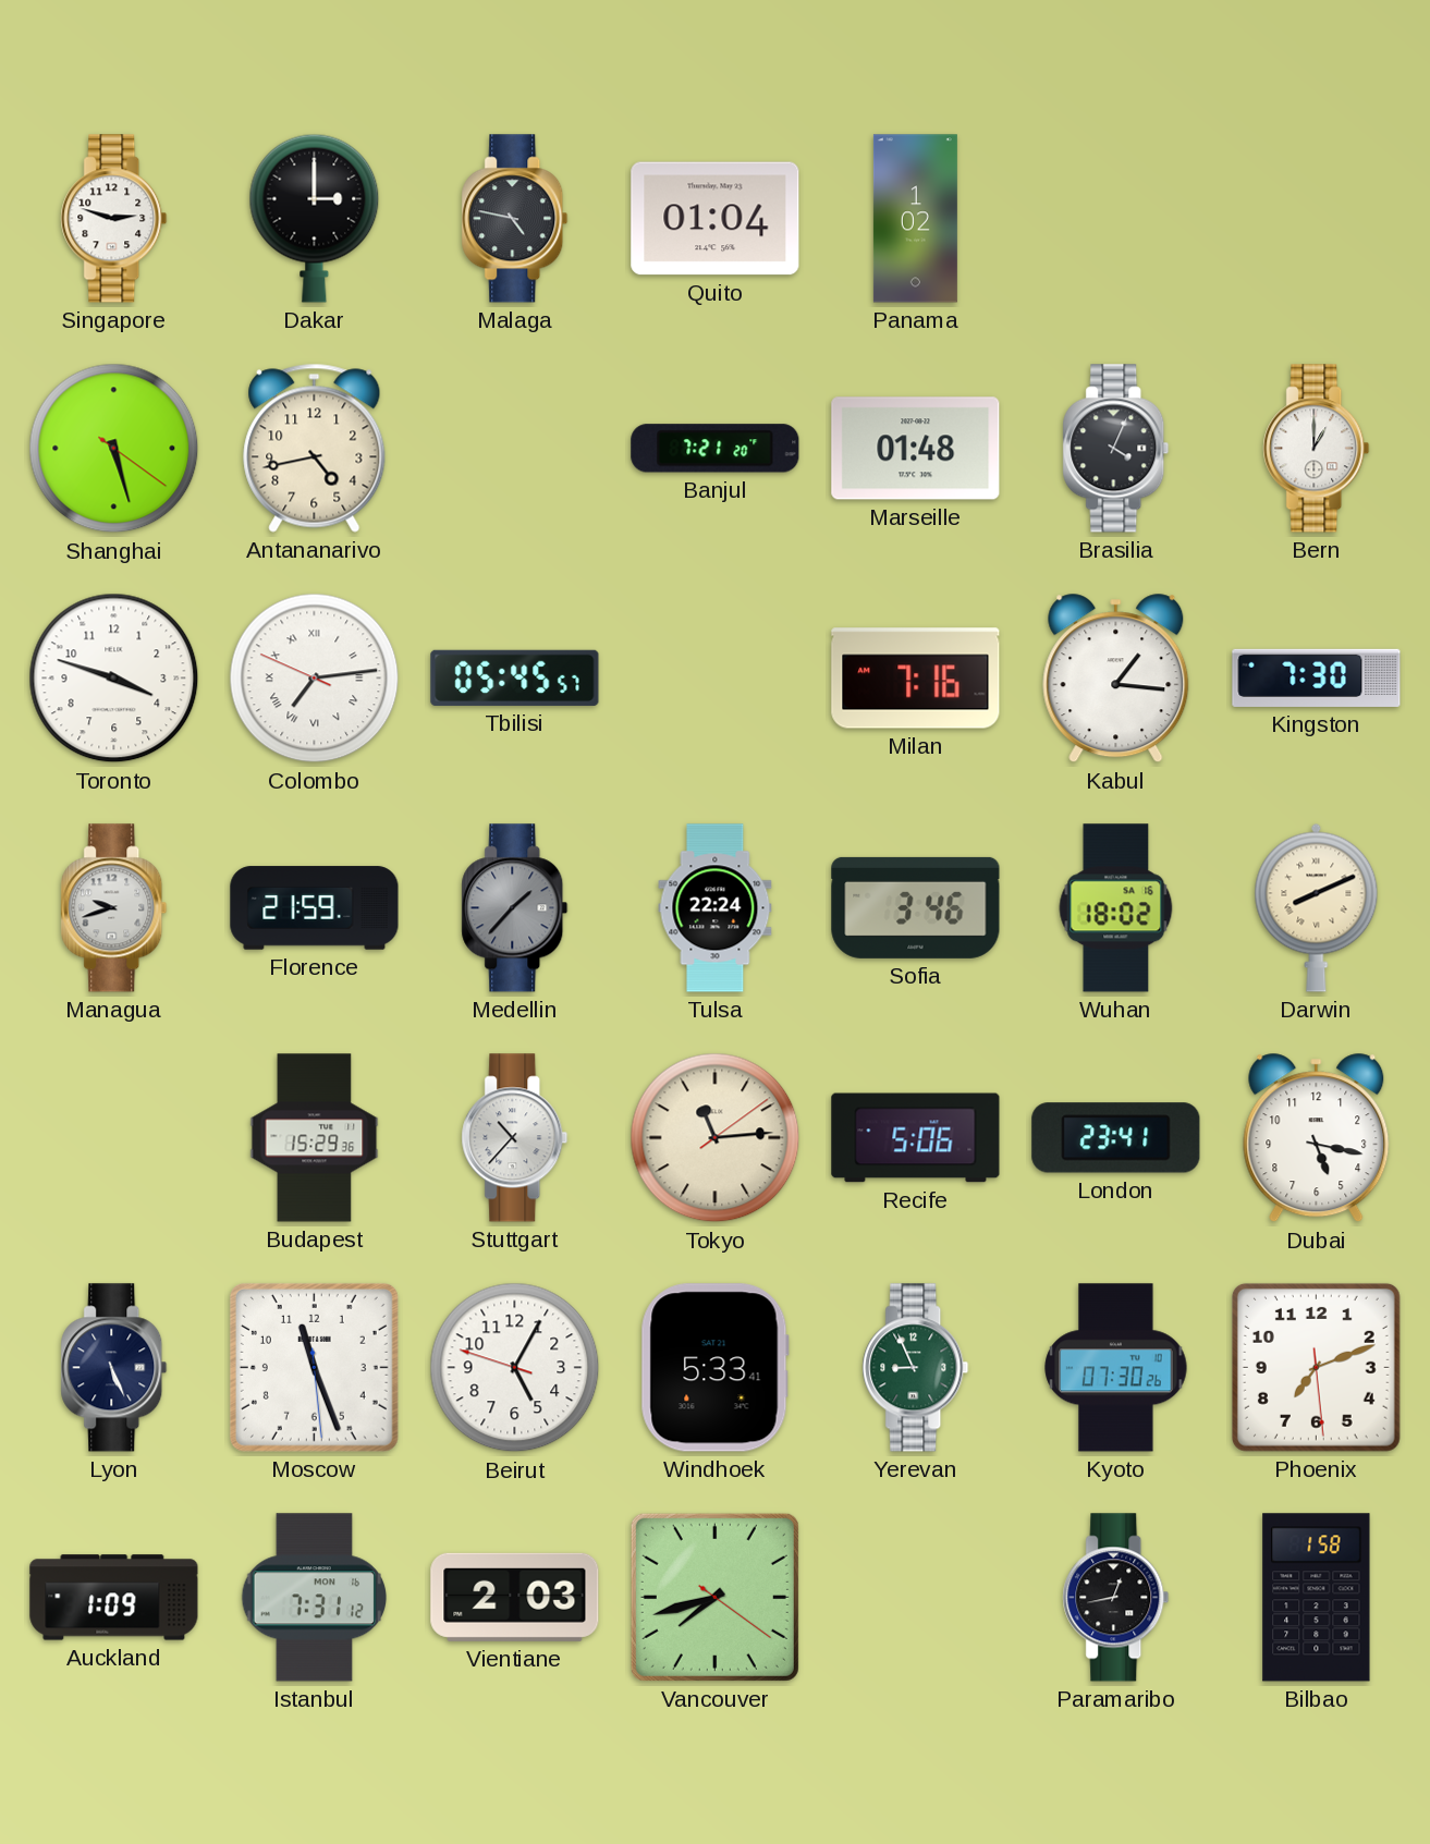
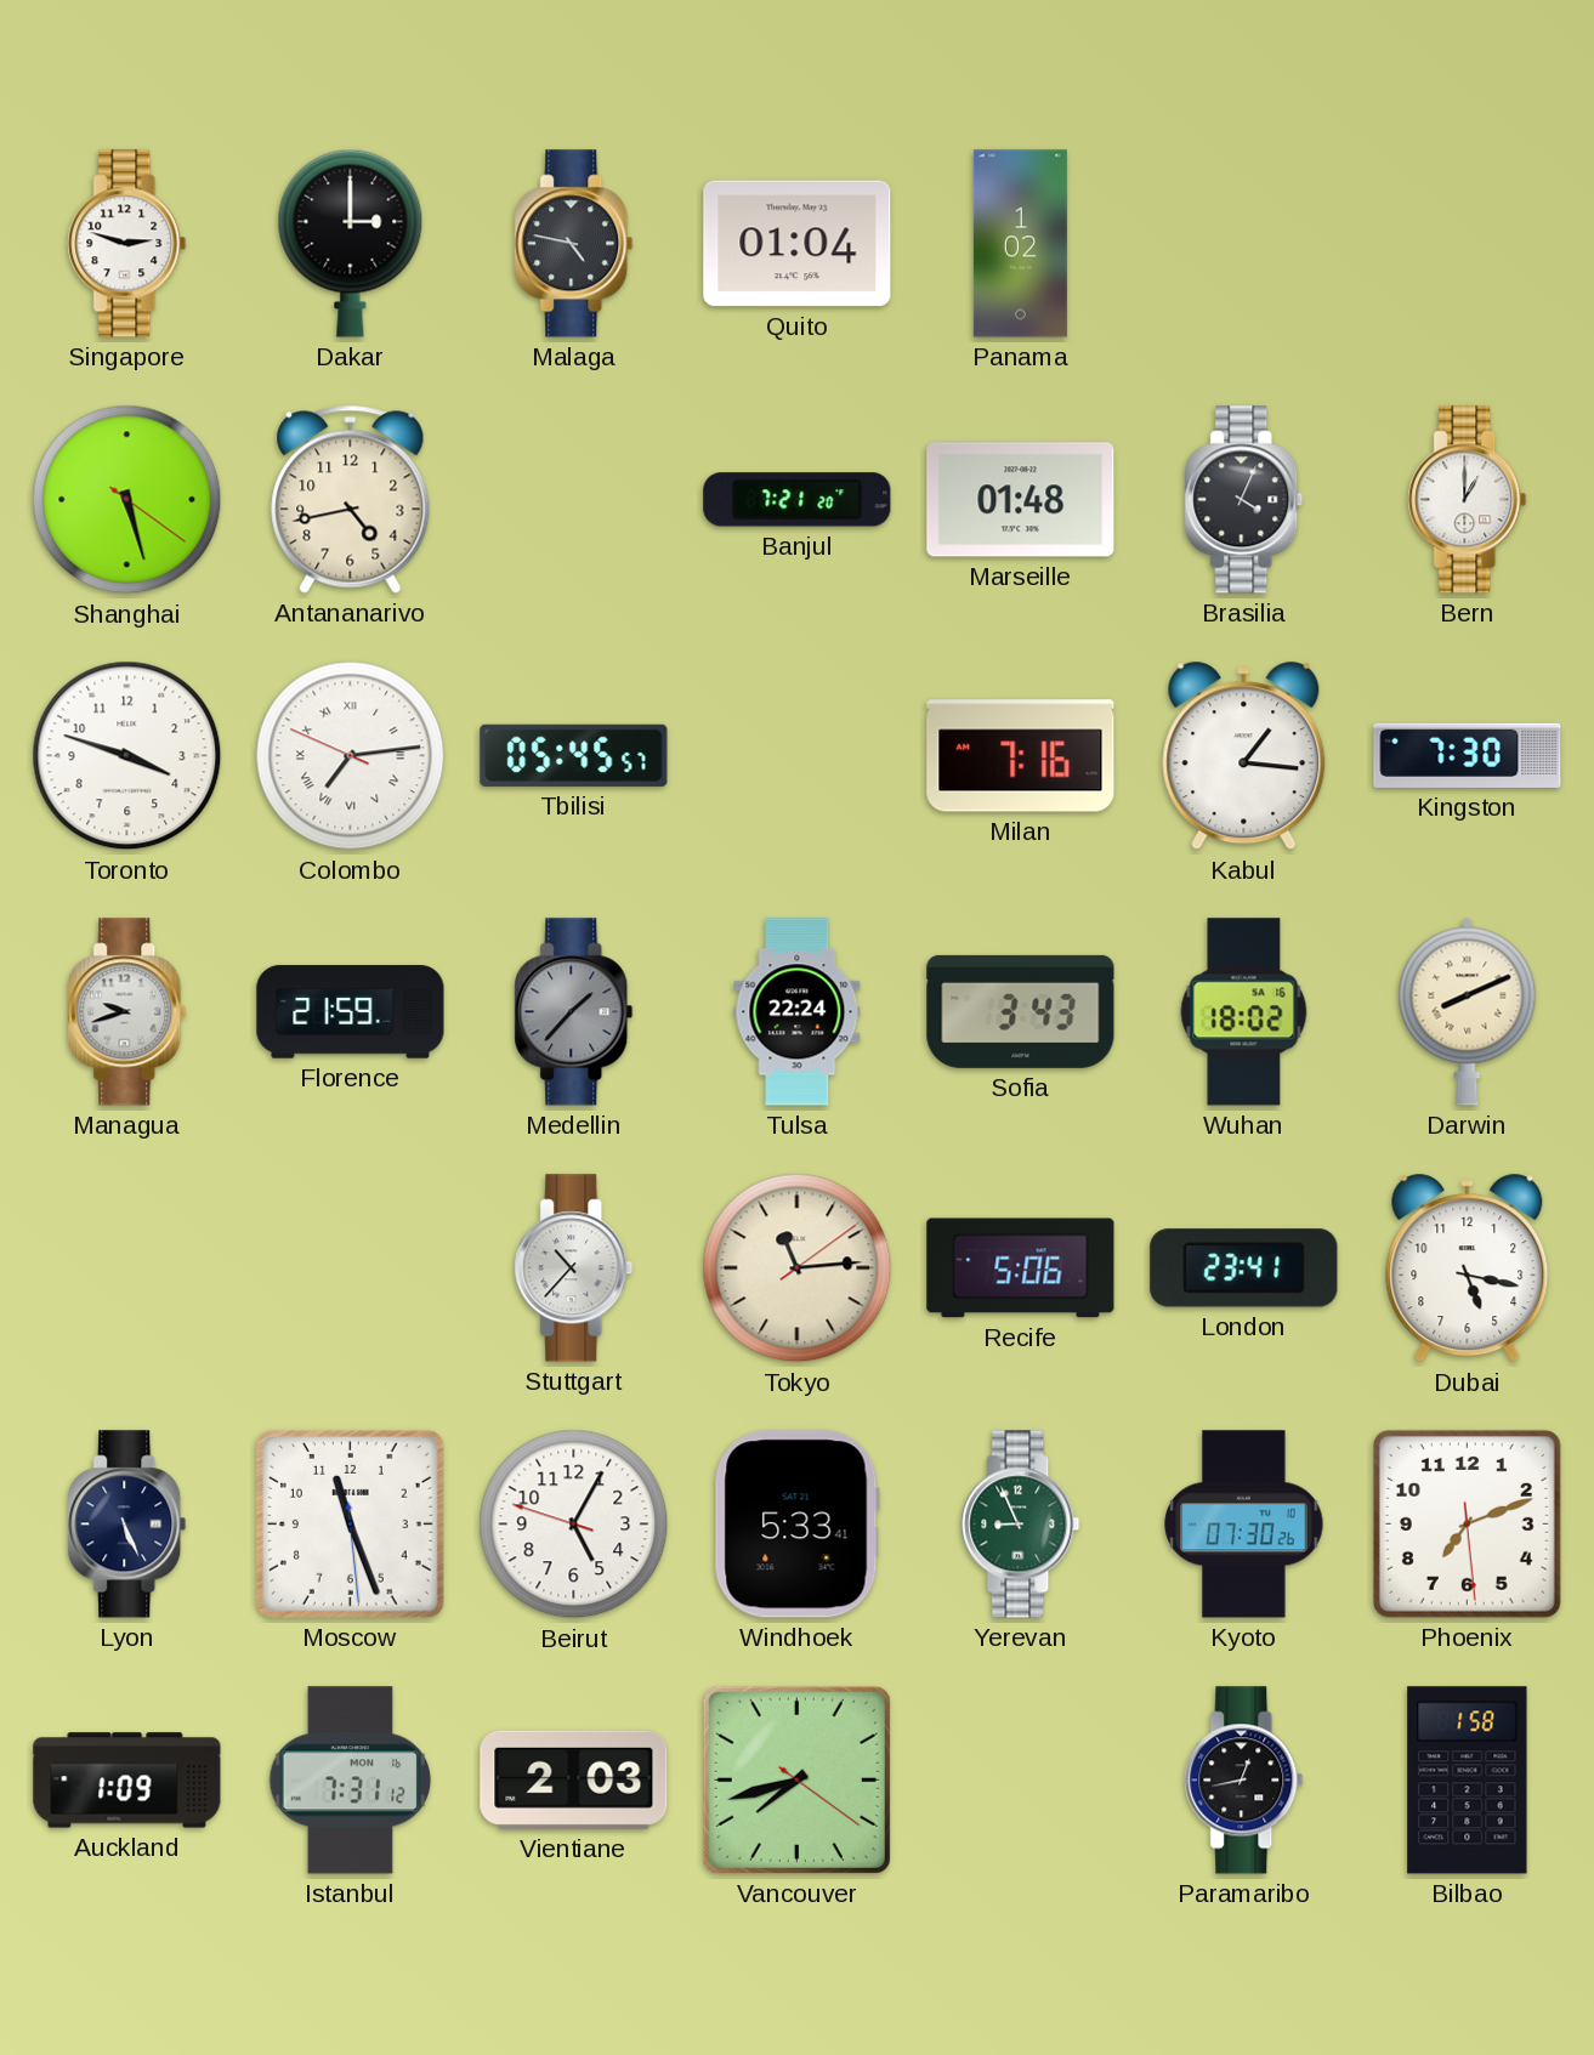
Sofia: 3:46 -> 3:43 (1021, 1011)
Budapest: 15:29 -> none (315, 1138)
